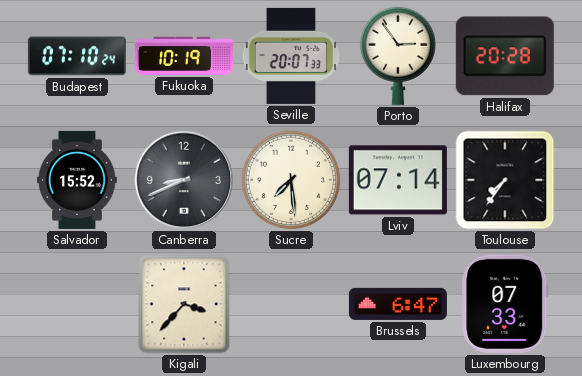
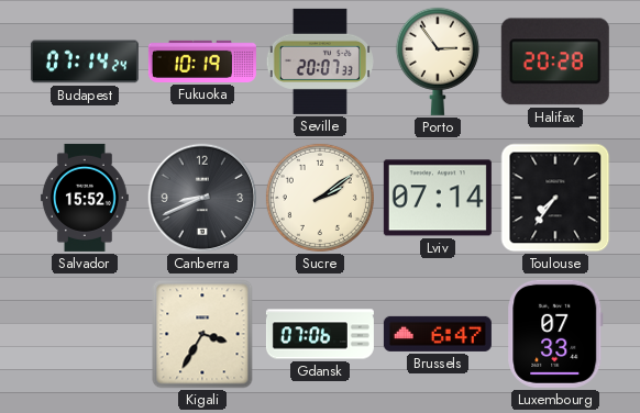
Budapest: 07:10 -> 07:14 (85, 62)
Sucre: 7:29 -> 2:09 (320, 198)
Kigali: 3:37 -> 3:35 (202, 334)
Gdansk: none -> 07:06 (320, 334)
